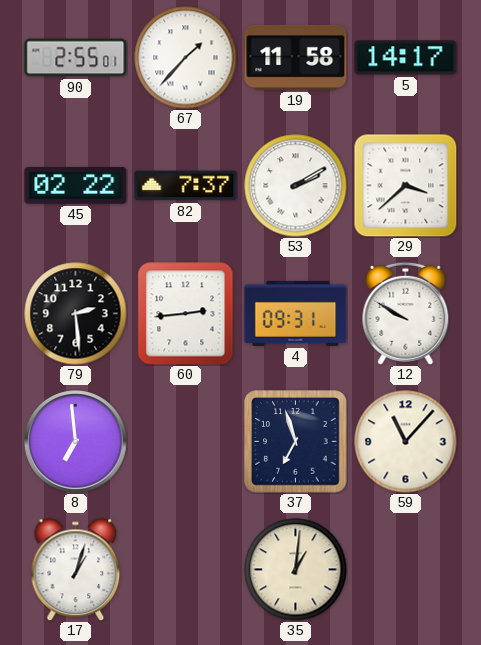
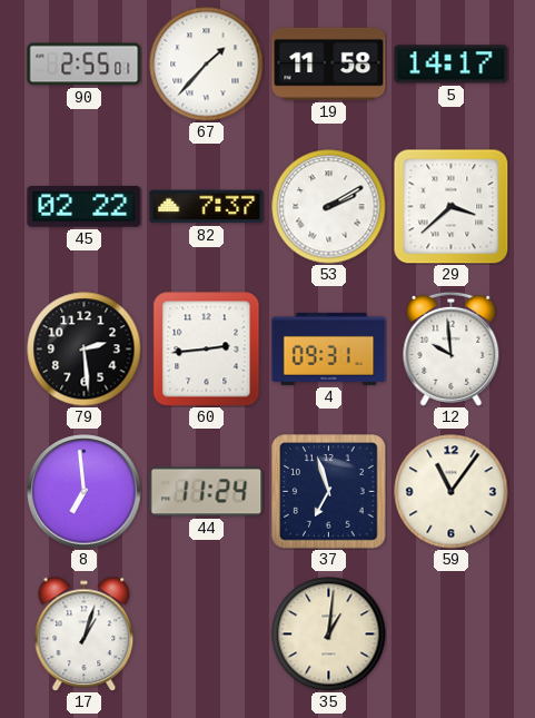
12: 9:50 -> 9:59 (452, 348)
44: none -> 11:24 (207, 492)
59: 11:07 -> 11:06 (452, 492)
